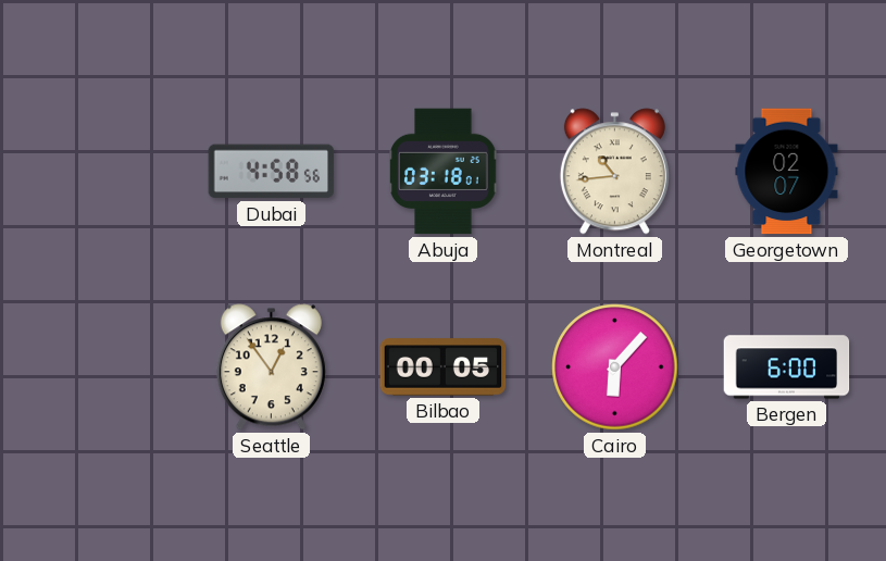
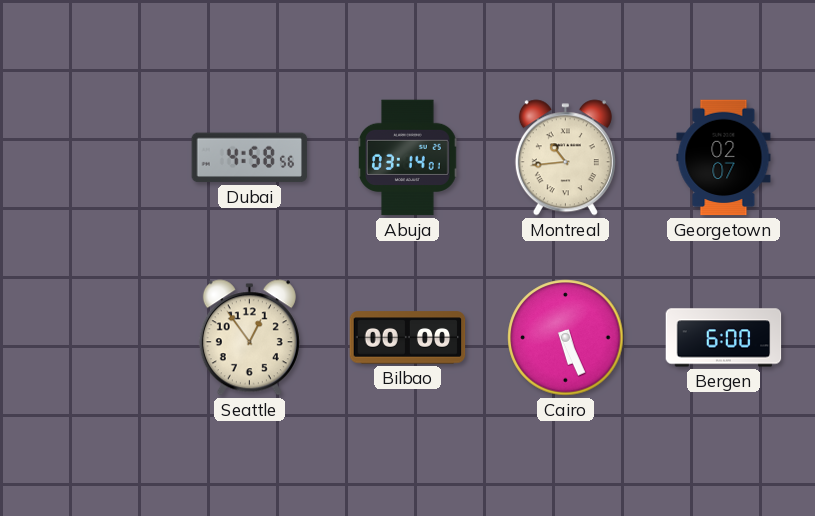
Abuja: 03:18 -> 03:14 (408, 158)
Bilbao: 00:05 -> 00:00 (408, 338)
Cairo: 6:07 -> 5:26 (566, 338)
